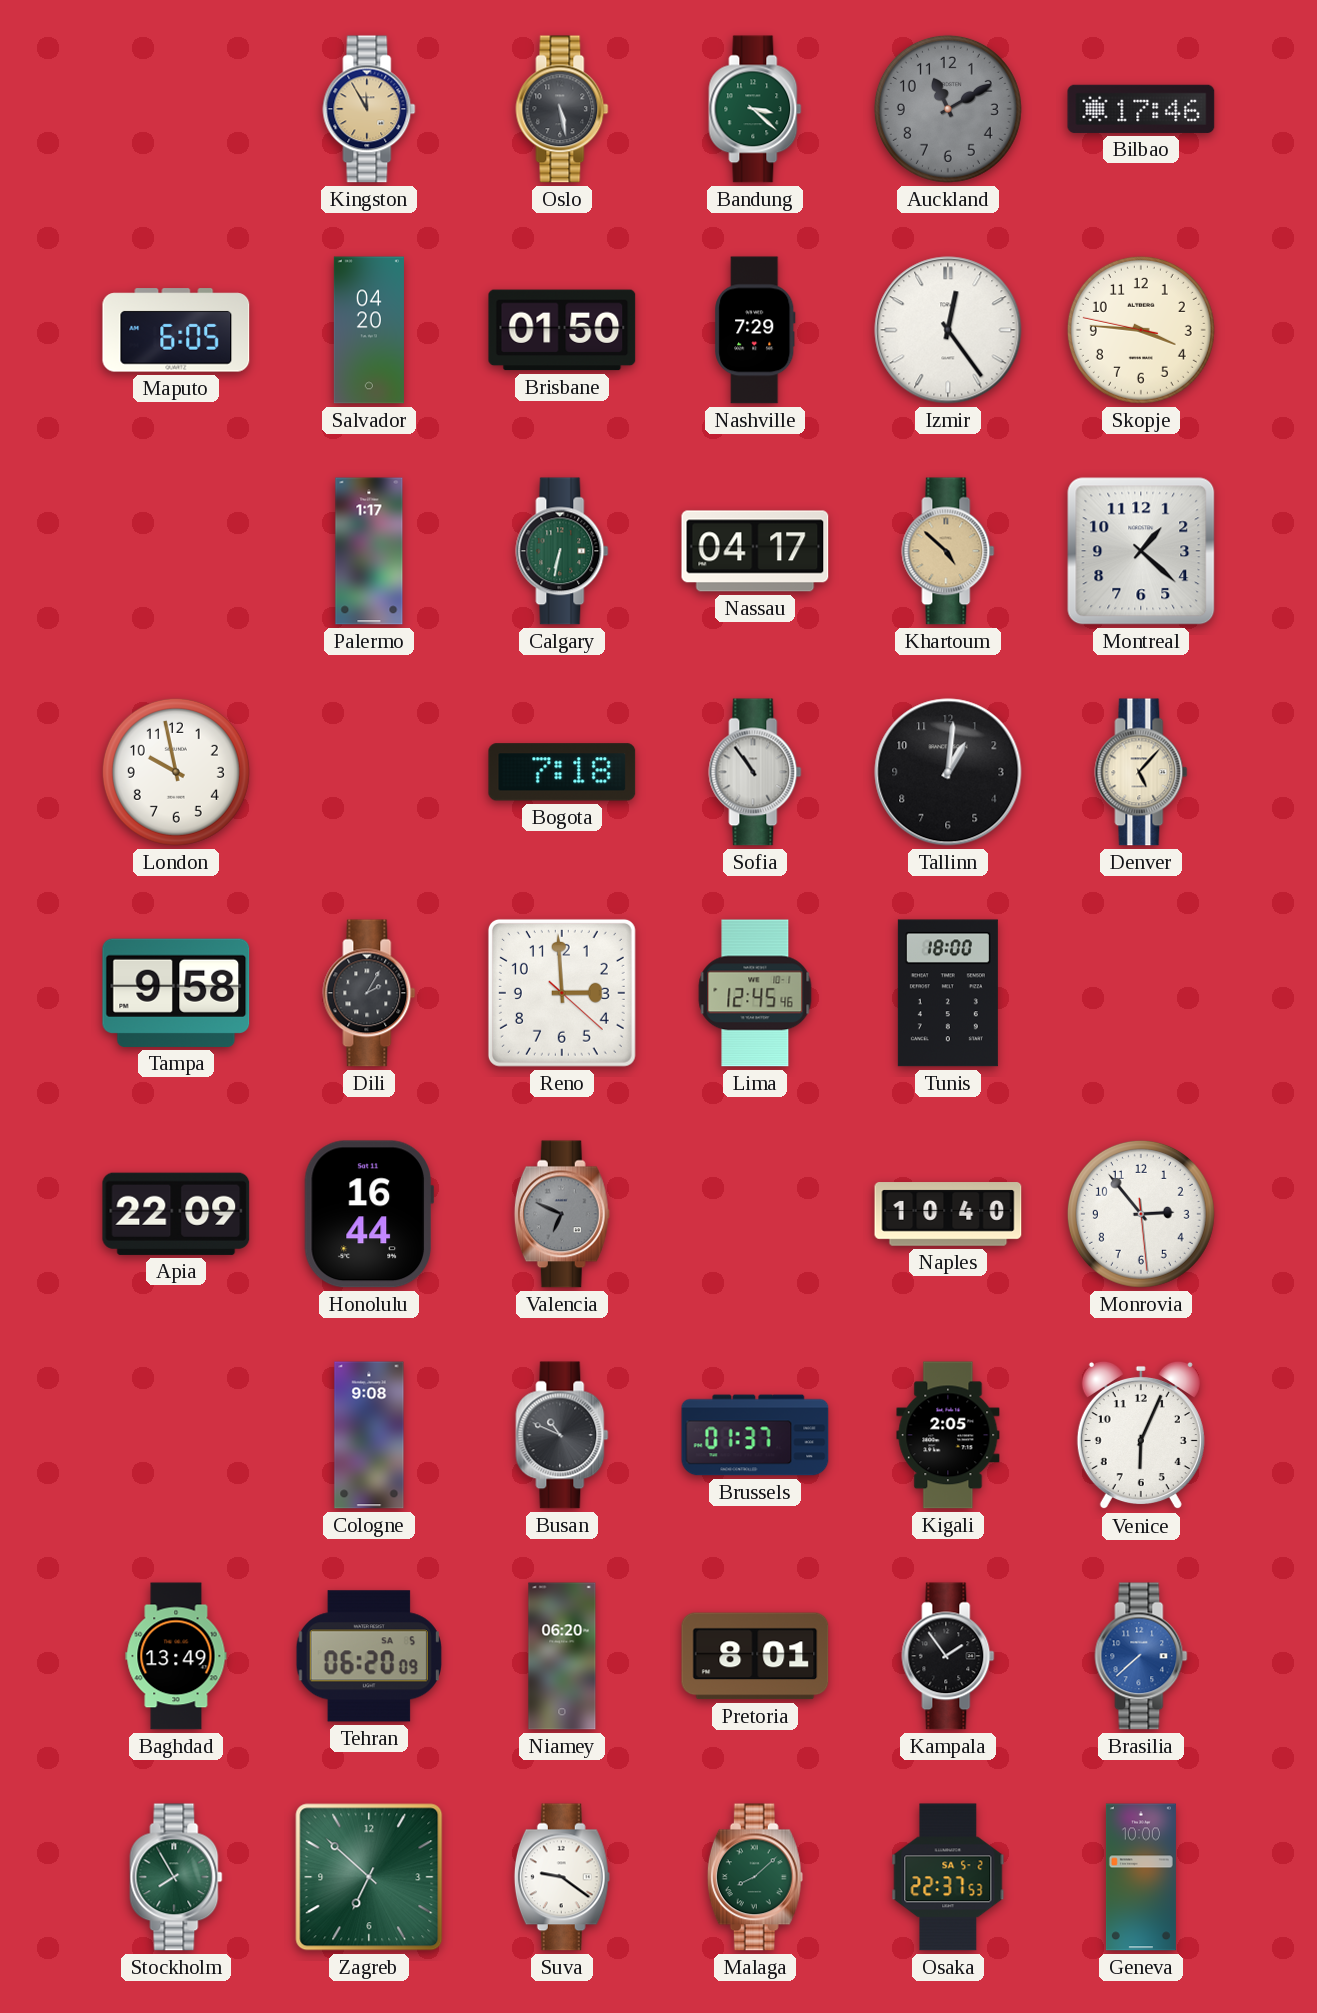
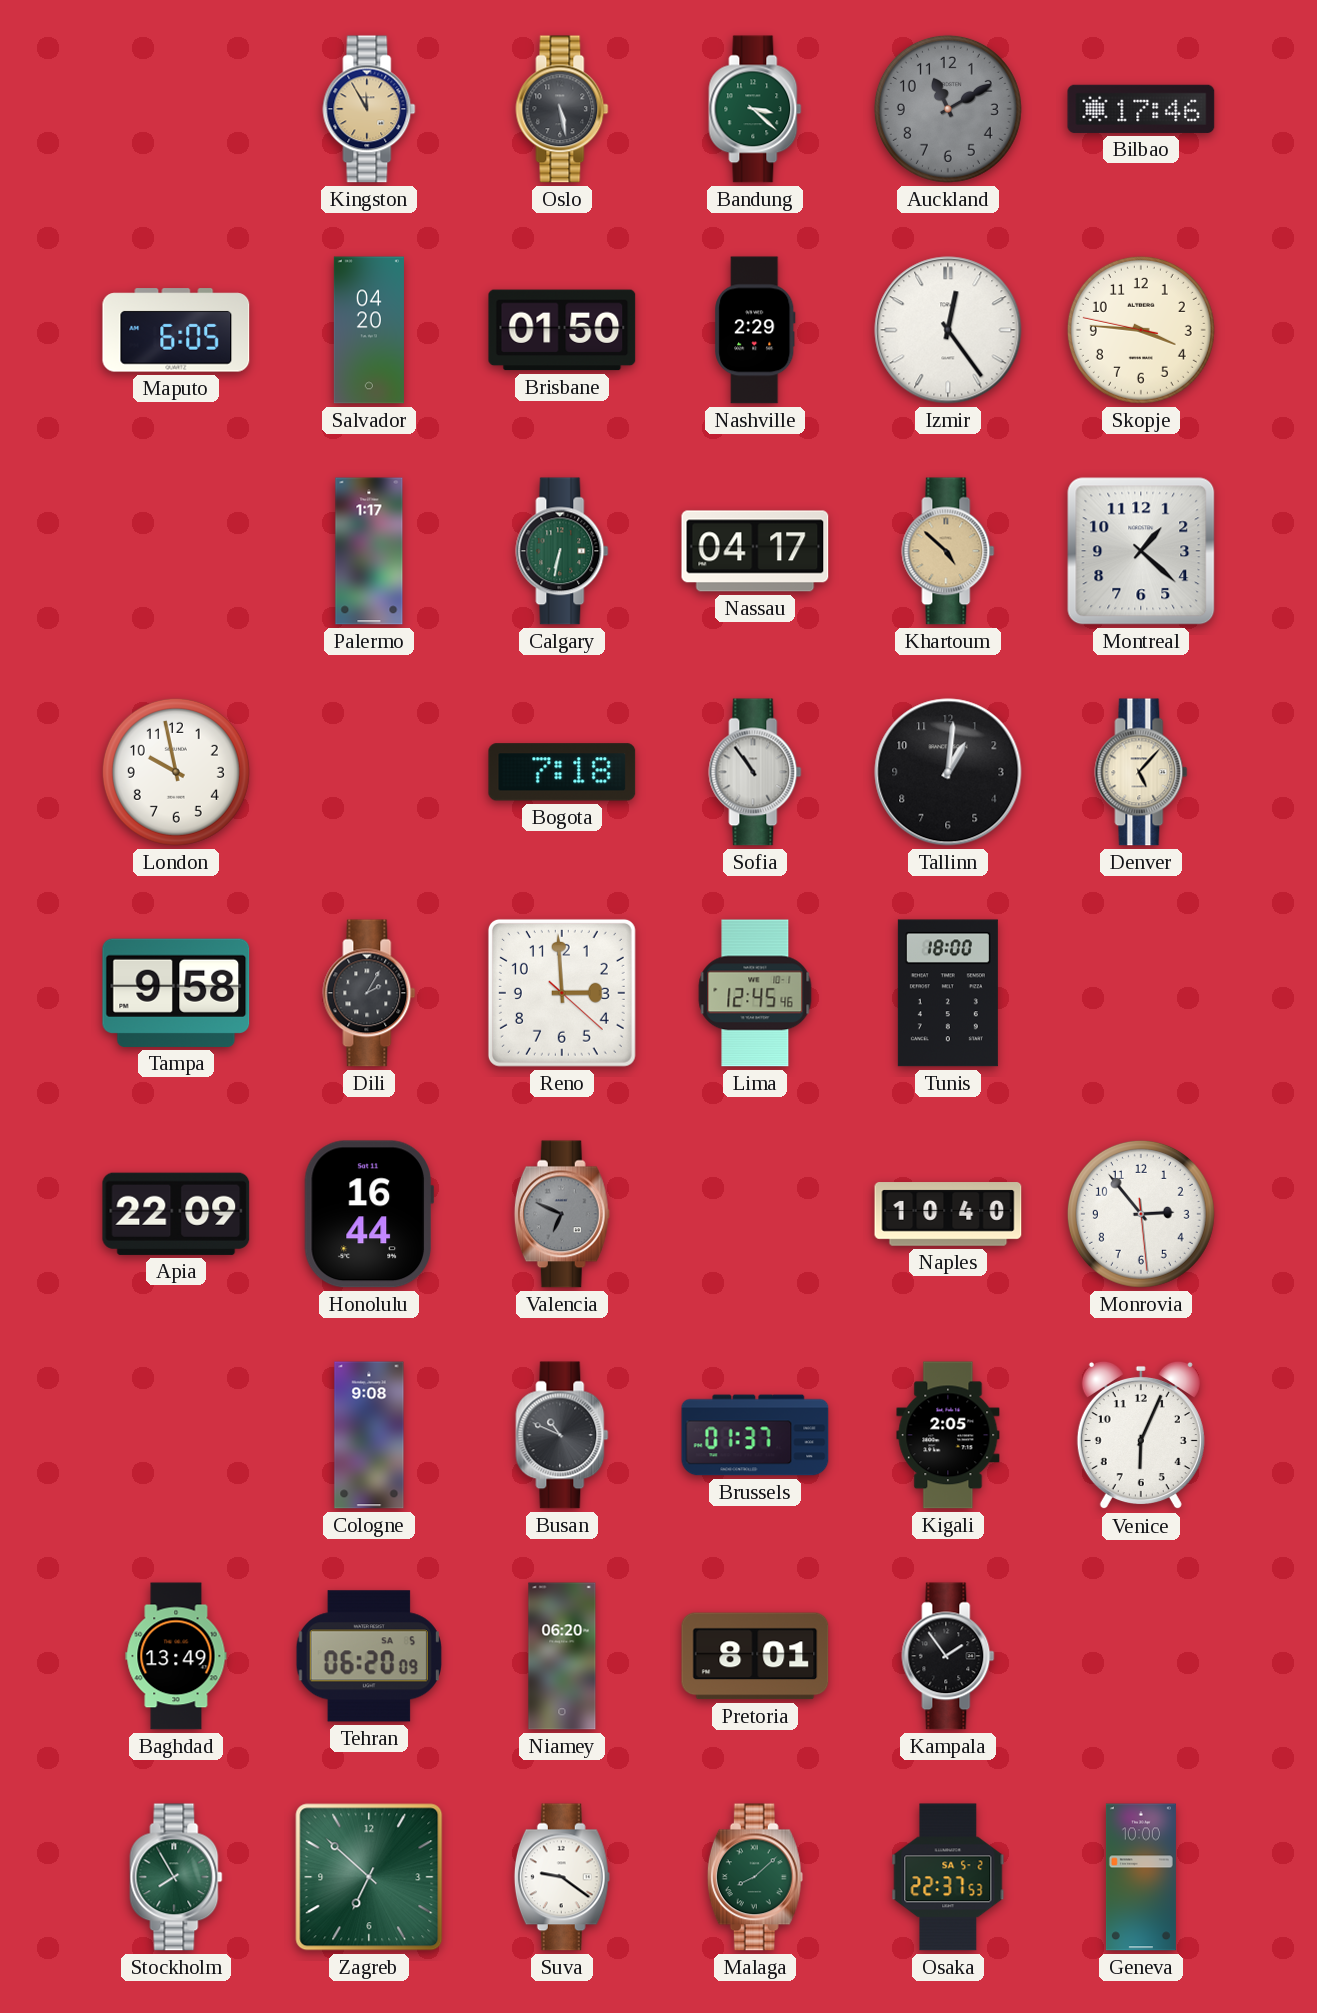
Nashville: 7:29 -> 2:29 (755, 330)
Brasilia: 7:38 -> none (1141, 1656)
